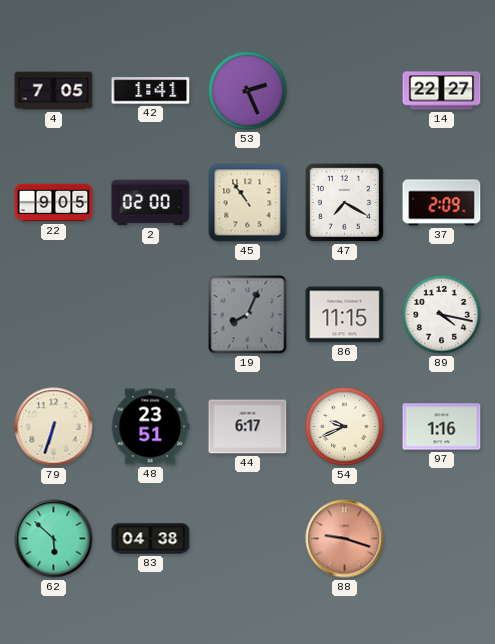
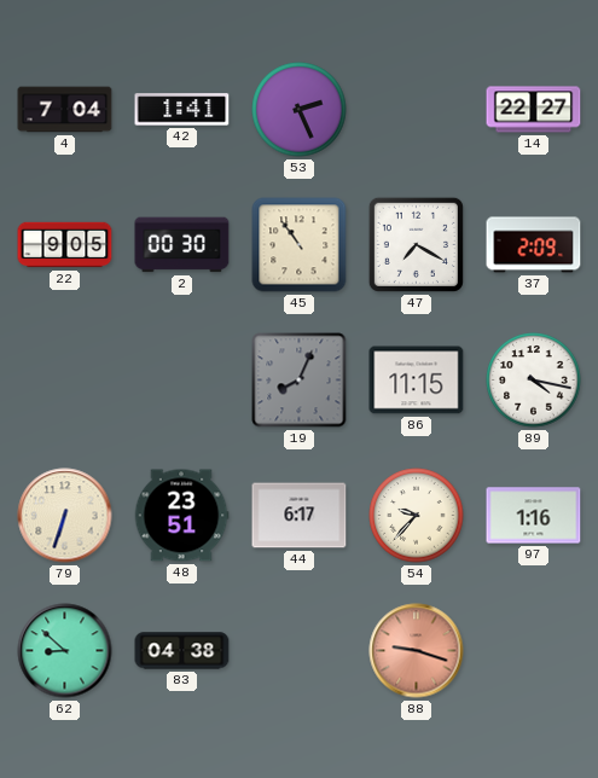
4: 7:05 -> 7:04 (65, 110)
2: 02:00 -> 00:30 (182, 245)
54: 9:41 -> 9:37 (417, 516)
62: 5:52 -> 8:52 (65, 651)
